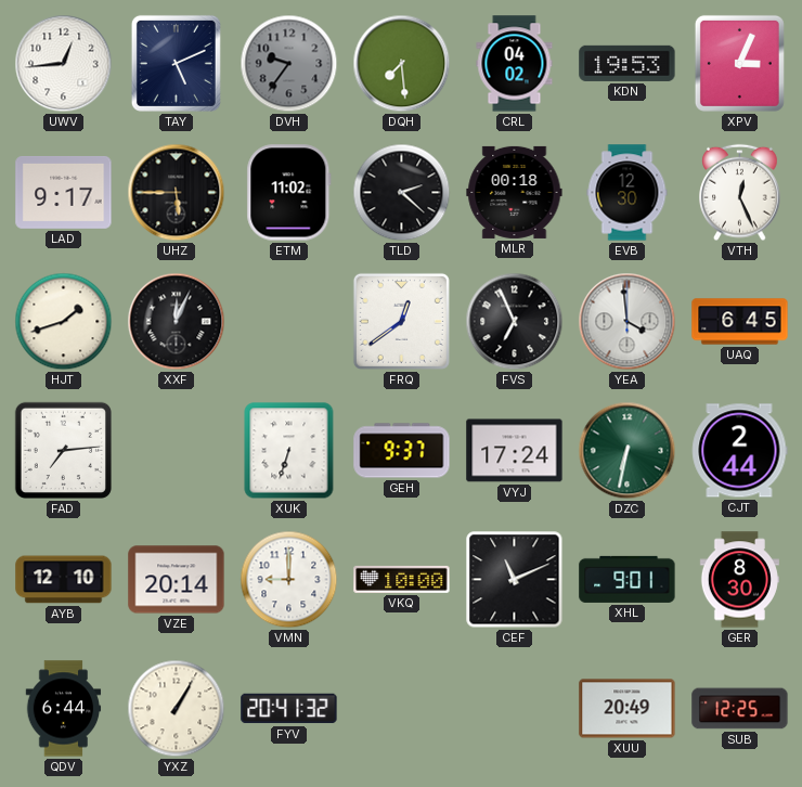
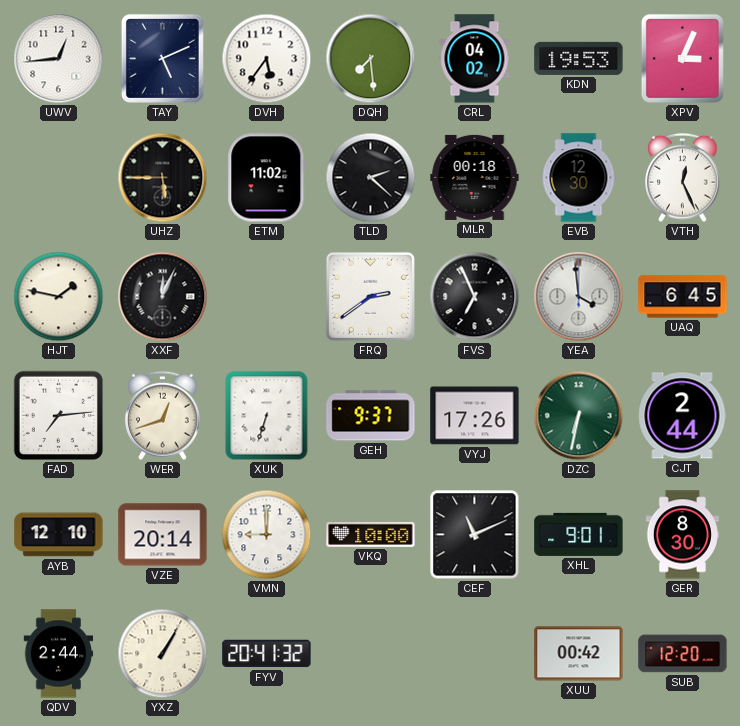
DVH: 9:36 -> 5:36 (267, 59)
DVH dial: grey -> white (267, 59)
LAD: 9:17 -> none (64, 192)
HJT: 1:42 -> 1:47 (59, 297)
FRQ: 12:39 -> 2:39 (370, 296)
WER: none -> 12:42 (163, 416)
VYJ: 17:24 -> 17:26 (475, 416)
QDV: 6:44 -> 2:44 (59, 654)
XUU: 20:49 -> 00:42 (579, 654)
SUB: 12:25 -> 12:20 (683, 654)
